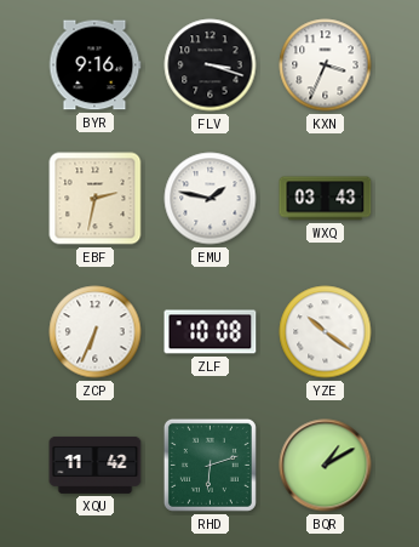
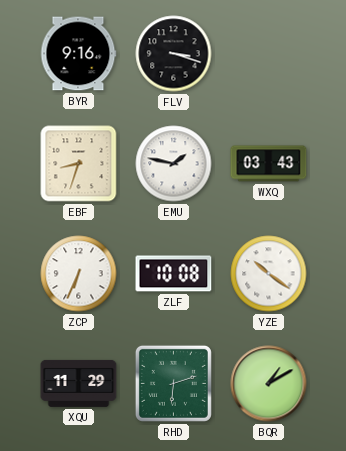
KXN: 3:34 -> none (326, 65)
EBF: 2:32 -> 8:33 (79, 164)
XQU: 11:42 -> 11:29 (79, 383)
